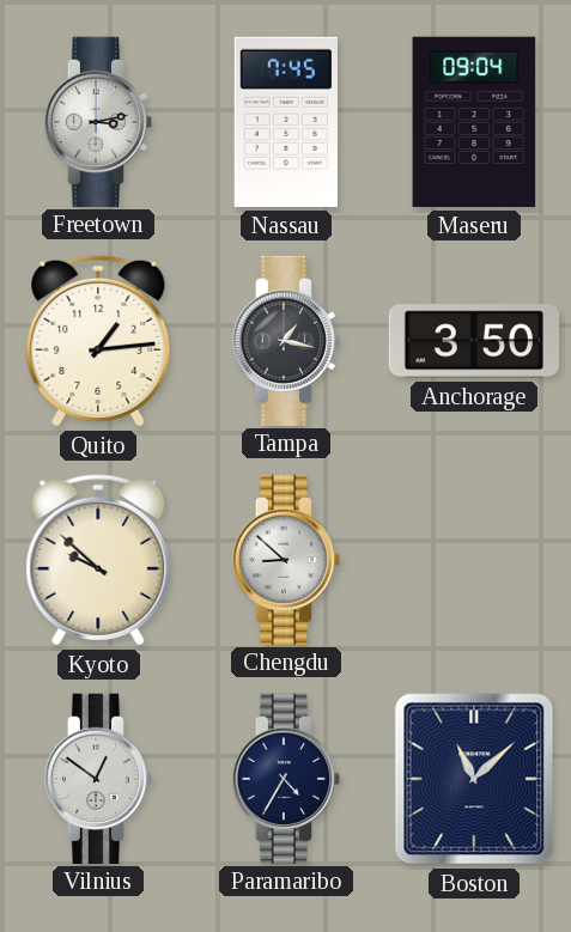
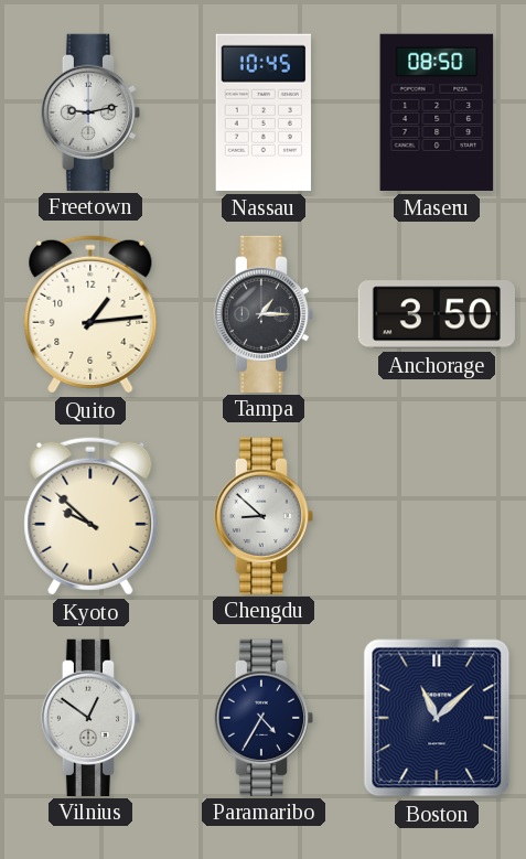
Freetown: 3:13 -> 9:13 (89, 111)
Nassau: 7:45 -> 10:45 (264, 112)
Maseru: 09:04 -> 08:50 (437, 112)
Tampa: 1:17 -> 1:15 (262, 313)
